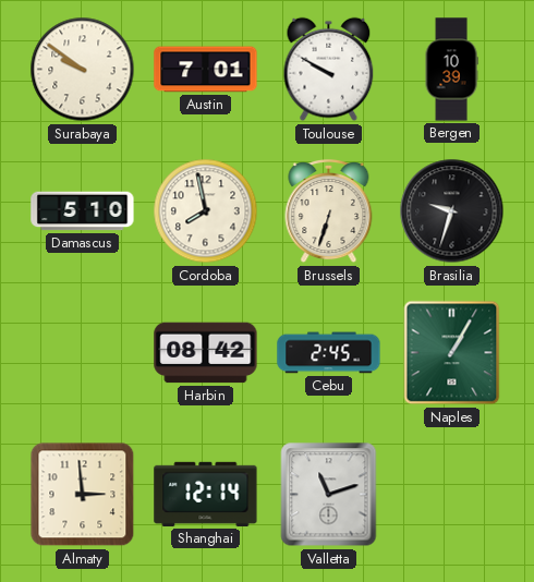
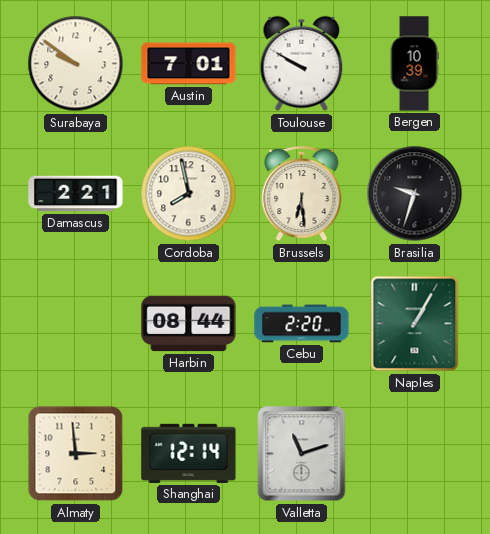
Damascus: 5:10 -> 2:21 (76, 194)
Brussels: 6:33 -> 6:29 (302, 195)
Harbin: 08:42 -> 08:44 (189, 324)
Cebu: 2:45 -> 2:20 (302, 324)
